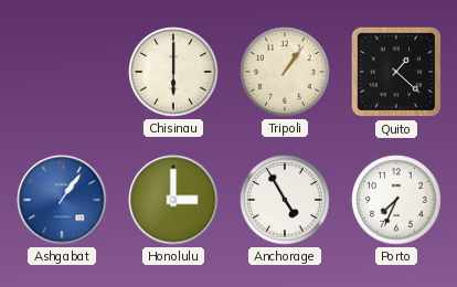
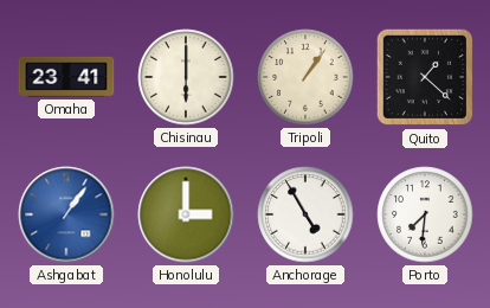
Omaha: none -> 23:41 (66, 77)
Porto: 7:34 -> 7:31 (425, 214)
